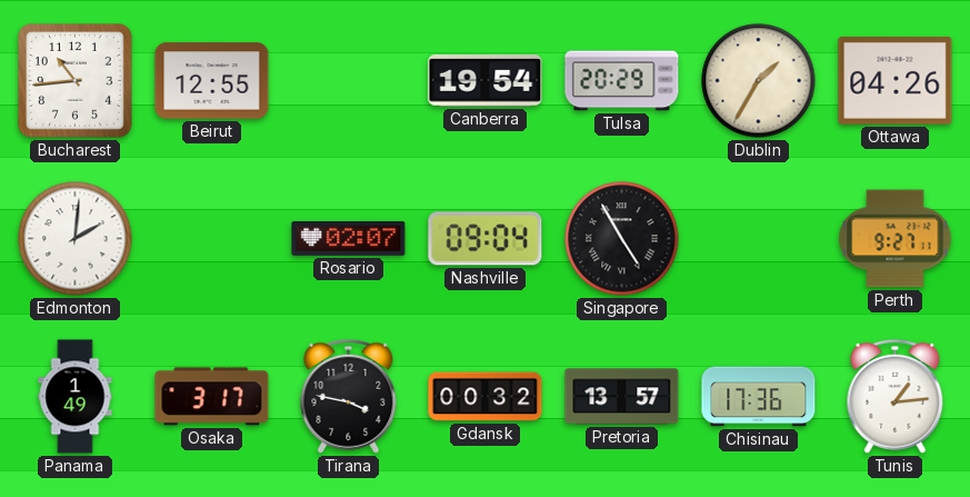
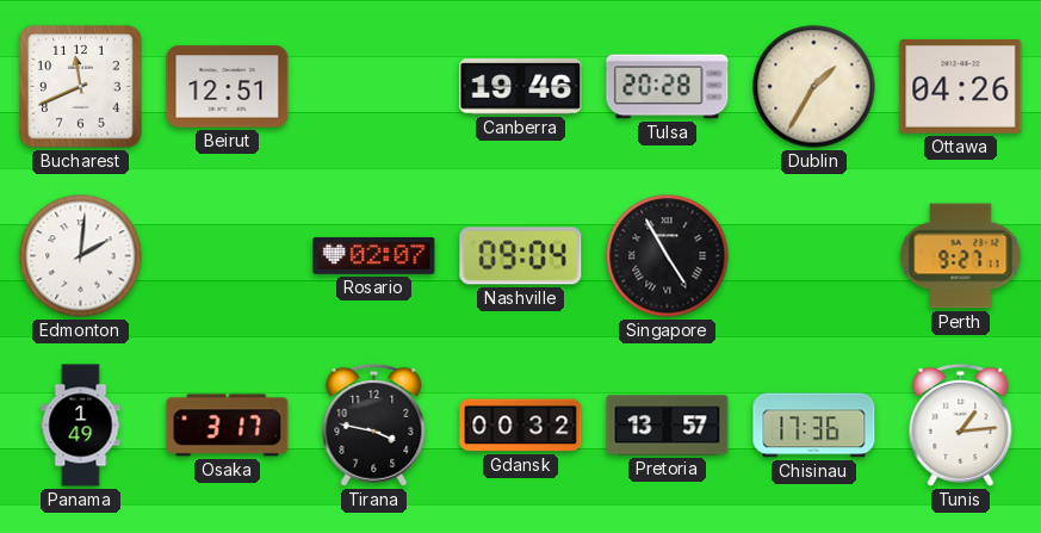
Bucharest: 10:44 -> 11:41 (81, 87)
Beirut: 12:55 -> 12:51 (228, 87)
Canberra: 19:54 -> 19:46 (521, 87)
Tulsa: 20:29 -> 20:28 (668, 87)
